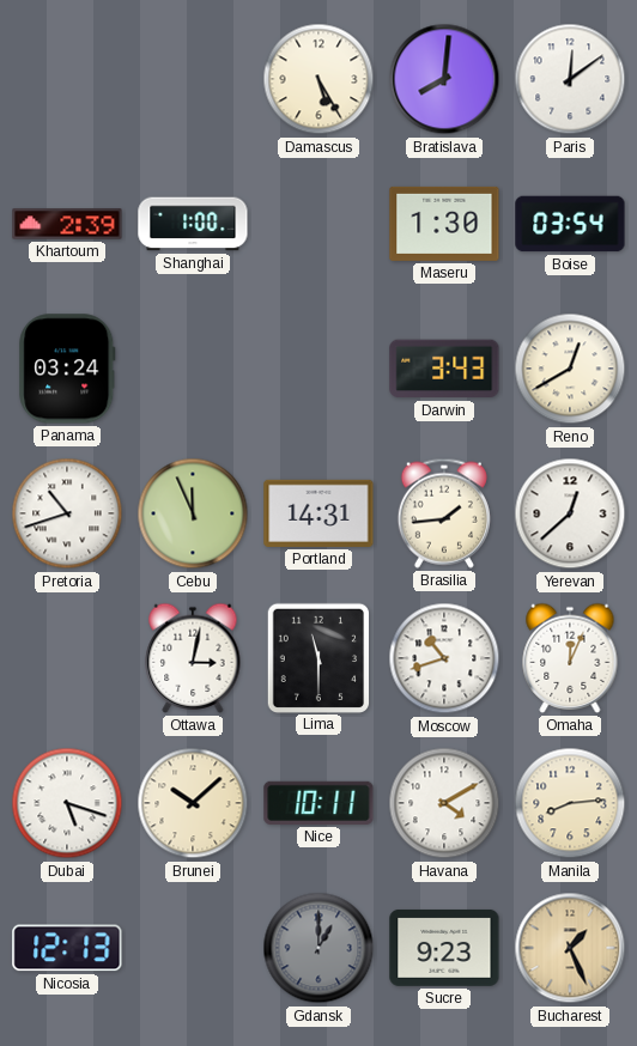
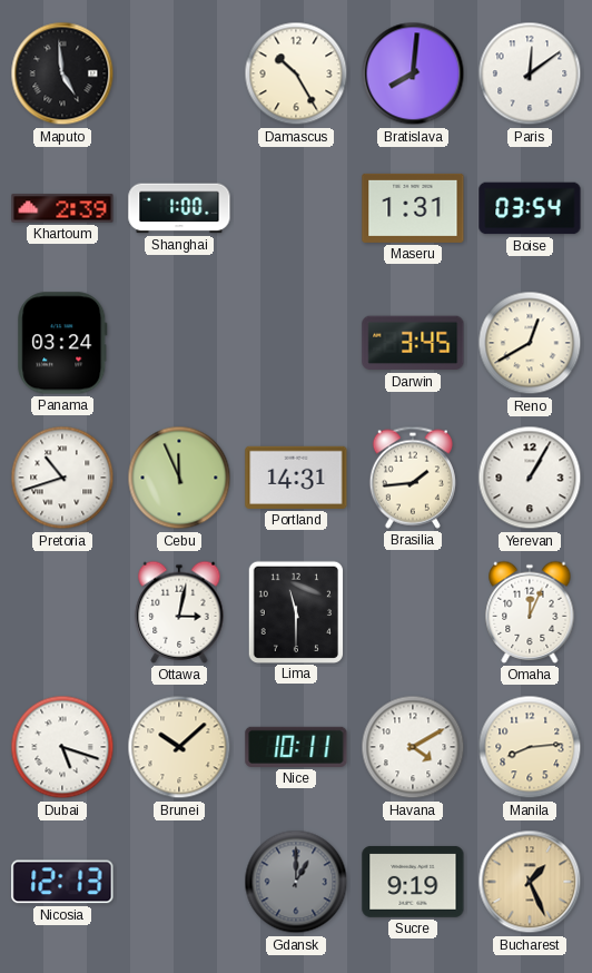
Maputo: none -> 4:59 (62, 73)
Damascus: 5:25 -> 10:25 (296, 73)
Maseru: 1:30 -> 1:31 (413, 208)
Darwin: 3:43 -> 3:45 (413, 343)
Yerevan: 12:38 -> 1:05 (530, 478)
Moscow: 10:42 -> none (444, 658)
Sucre: 9:23 -> 9:19 (413, 882)
